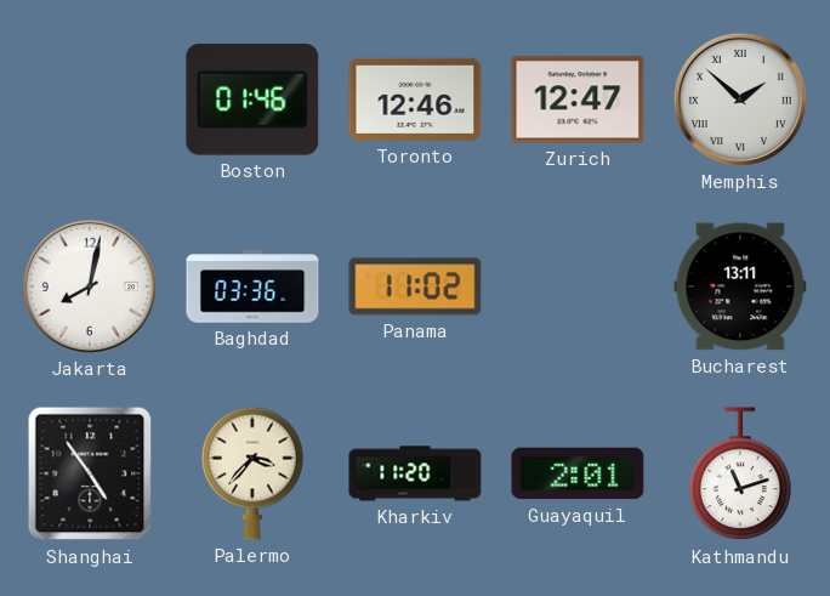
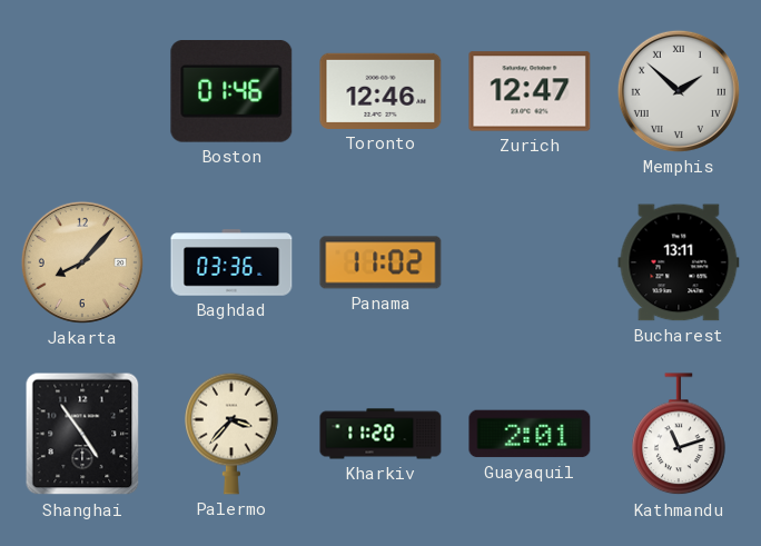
Jakarta: 8:02 -> 8:07 (82, 262)
Jakarta dial: white -> champagne (82, 262)
